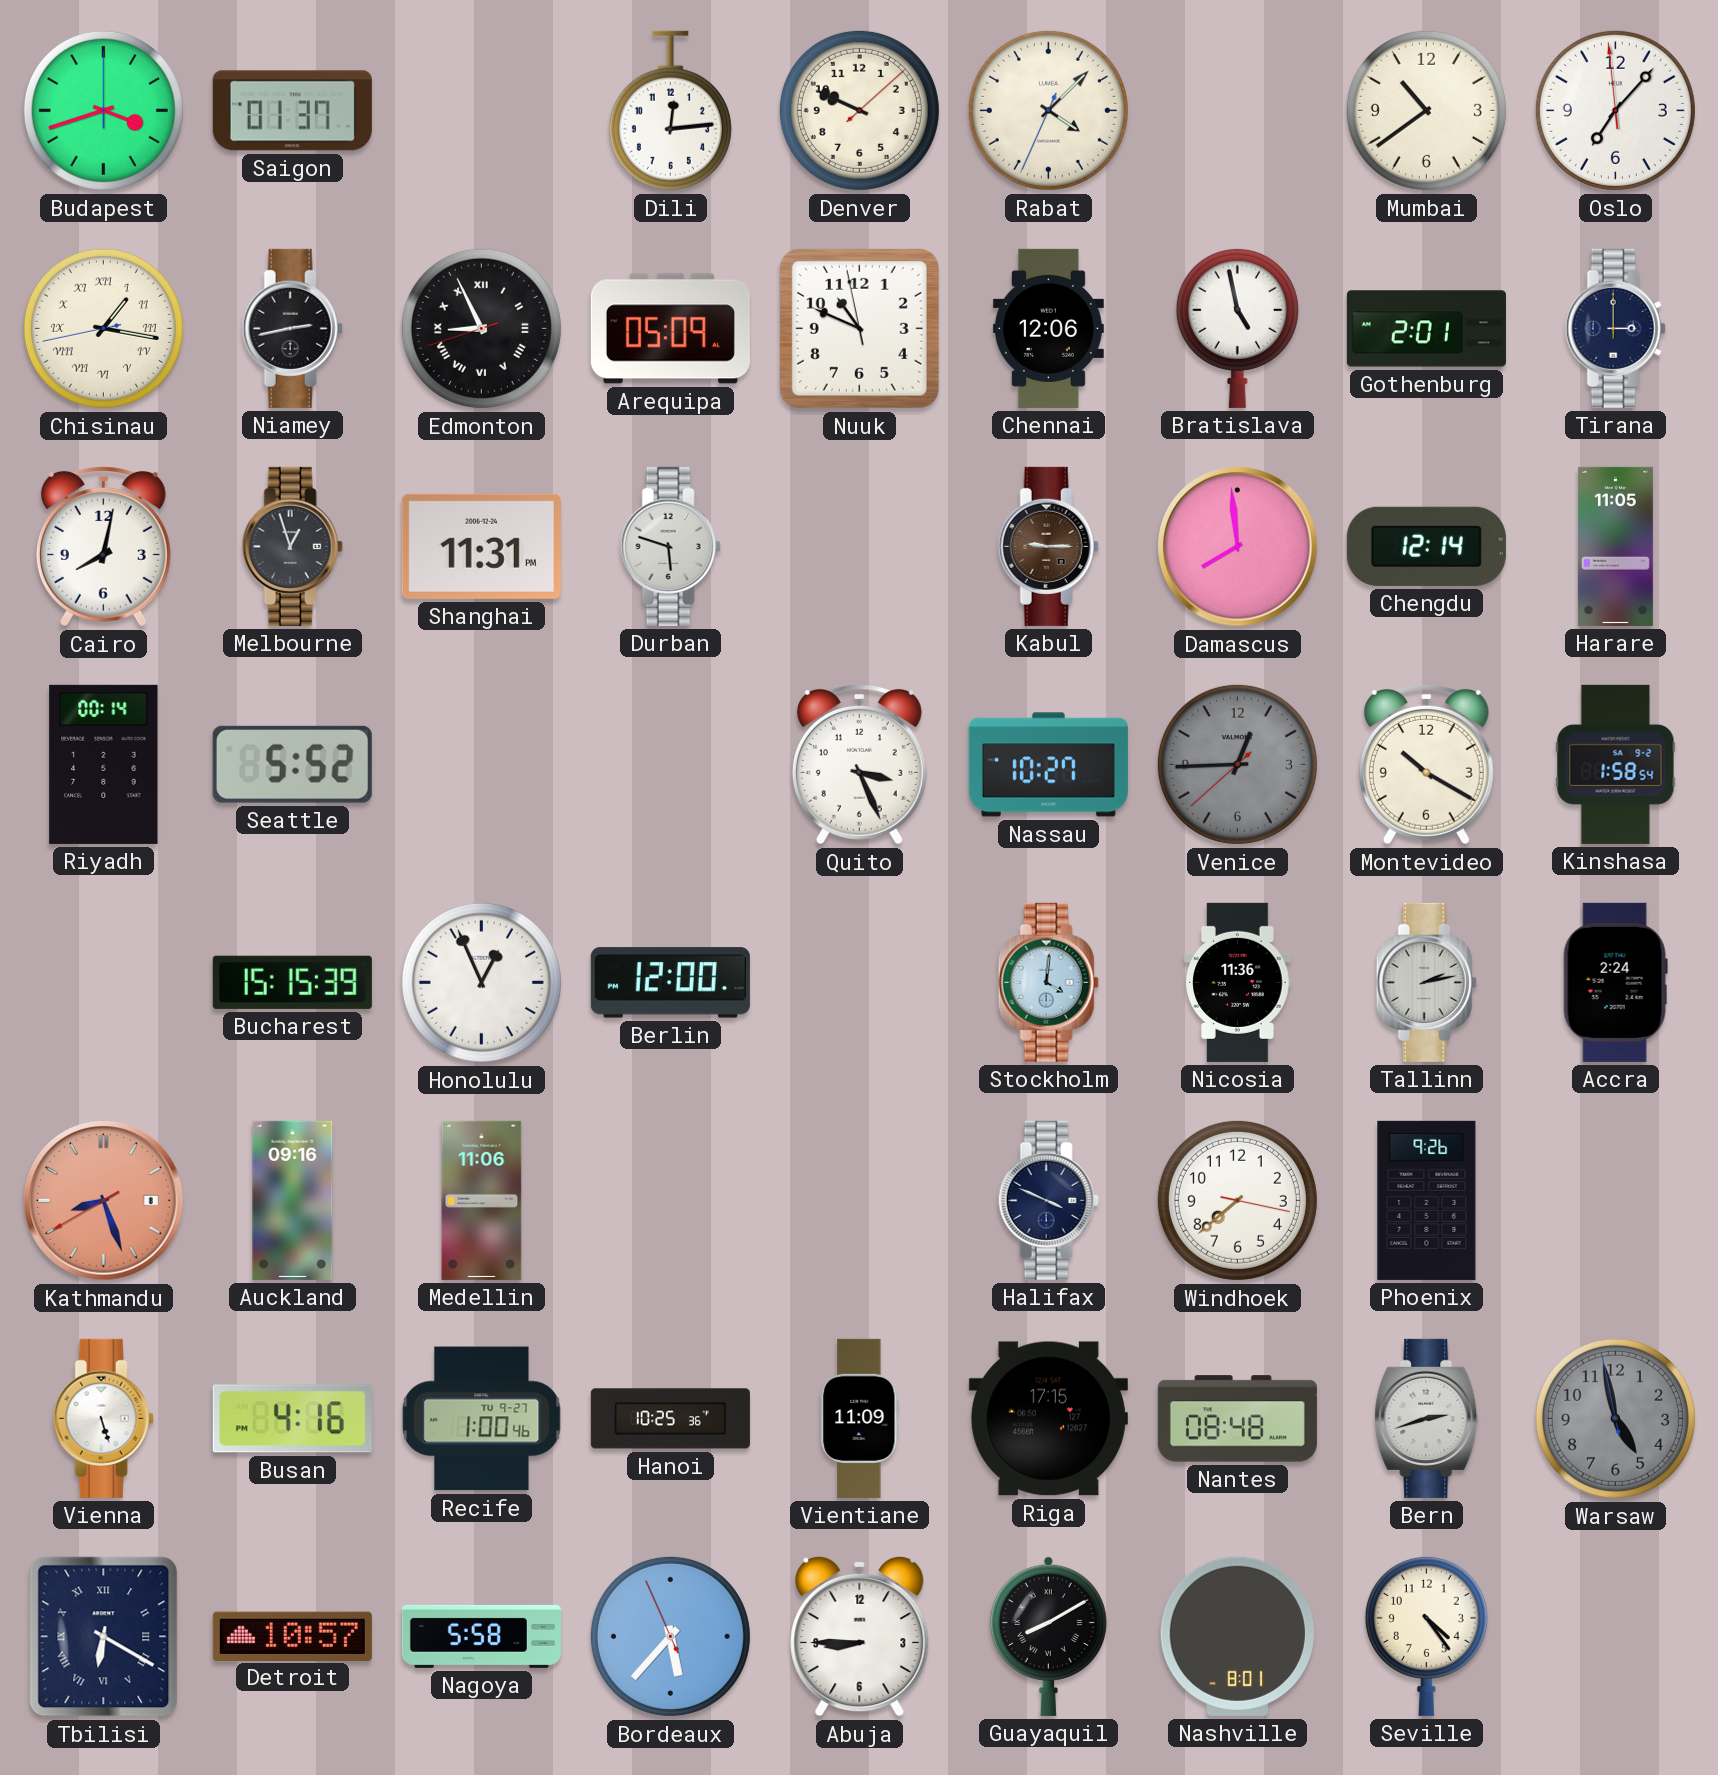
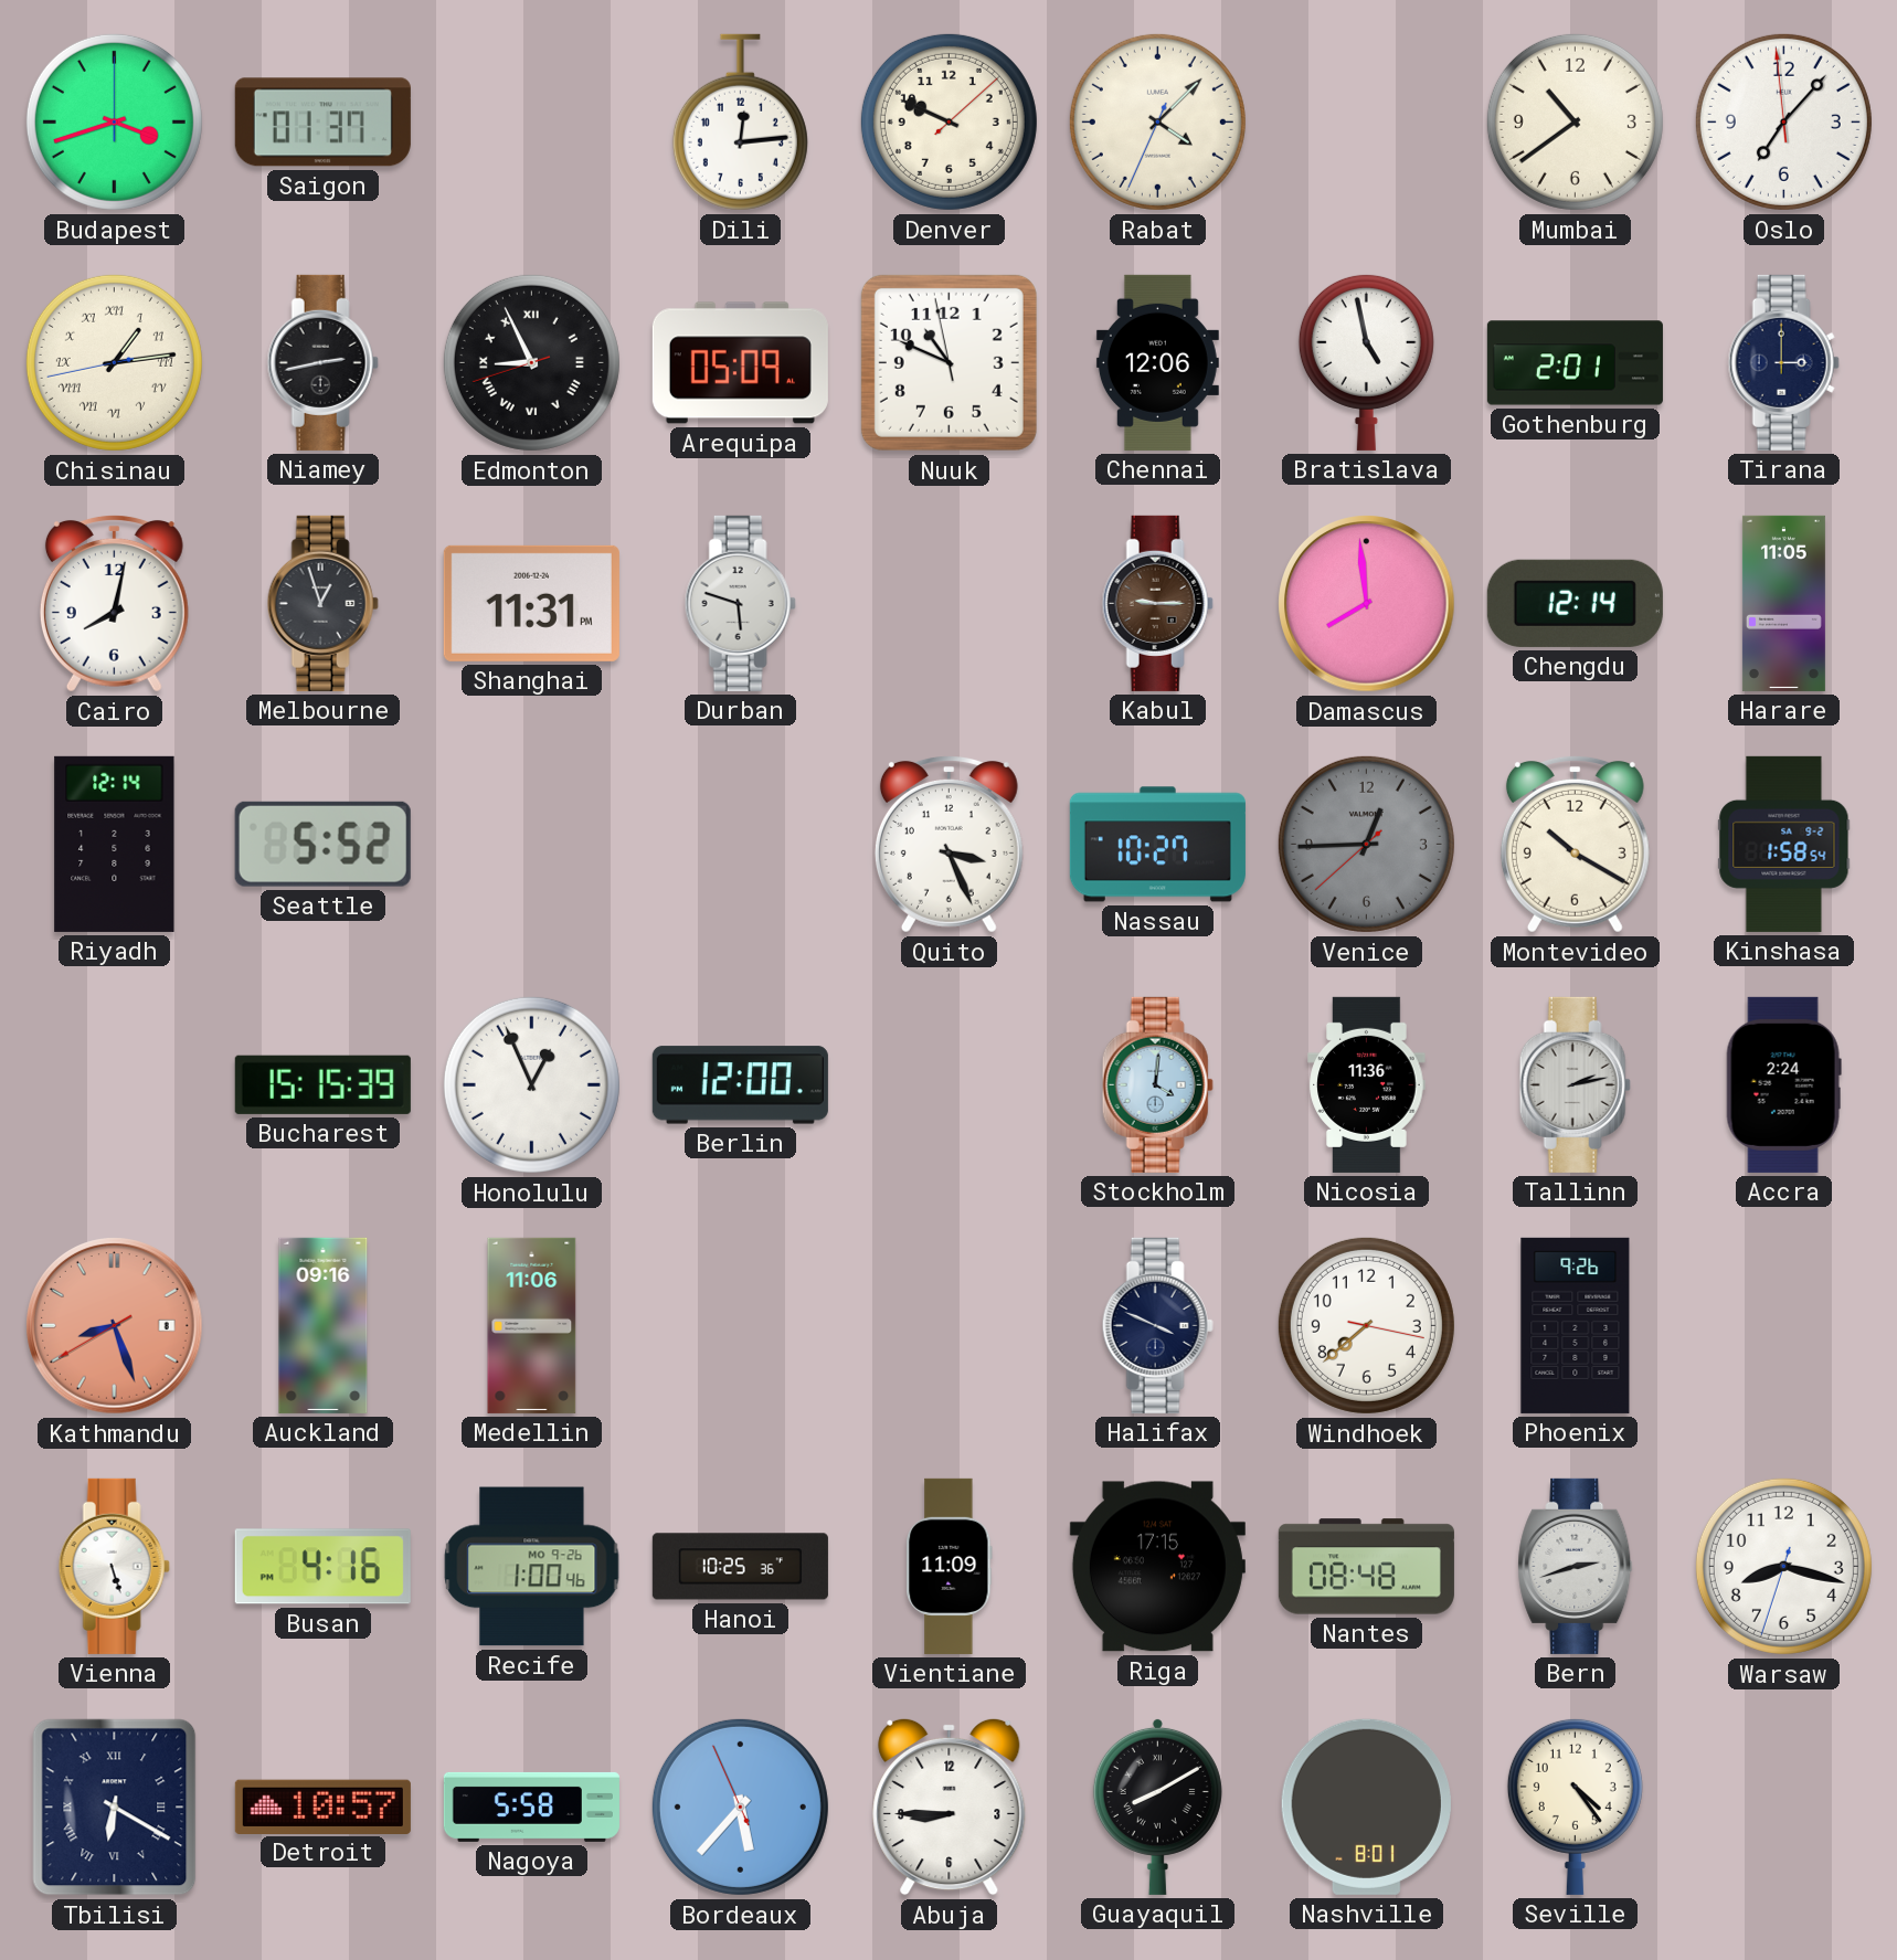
Chisinau: 1:16 -> 1:13 (114, 362)
Riyadh: 00:14 -> 12:14 (115, 844)
Recife date: TU 9-27 -> MO 9-26 (532, 1567)
Warsaw: 4:57 -> 8:17 (1783, 1566)
Warsaw dial: grey -> white (1783, 1566)
